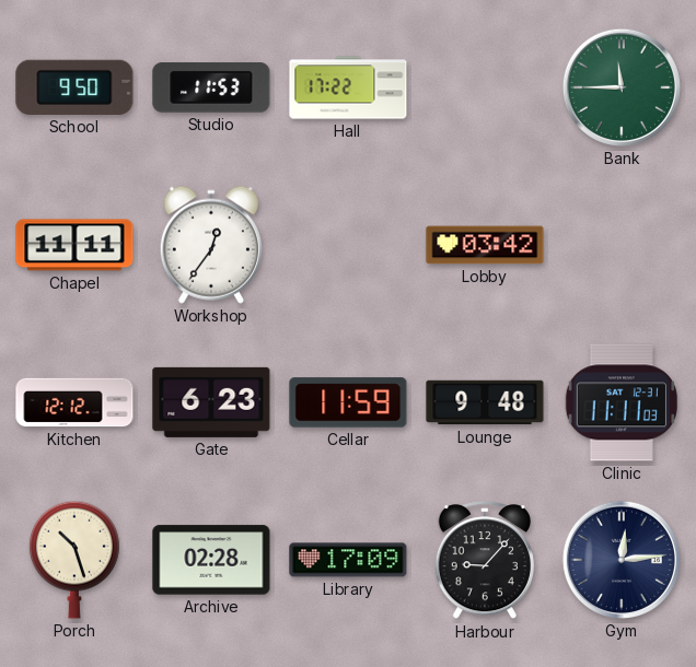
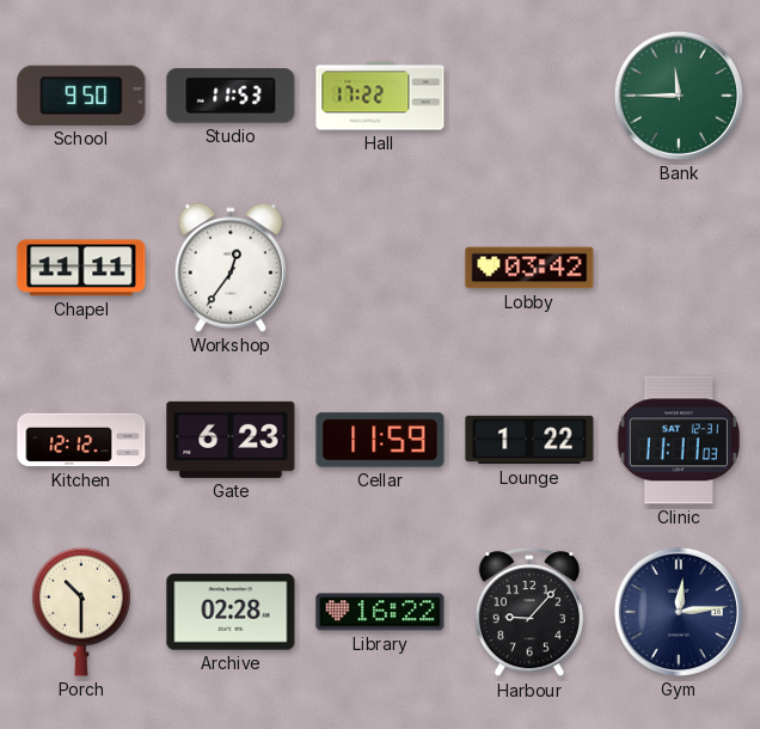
Lounge: 9:48 -> 1:22 (529, 440)
Porch: 10:27 -> 10:30 (81, 612)
Library: 17:09 -> 16:22 (380, 612)
